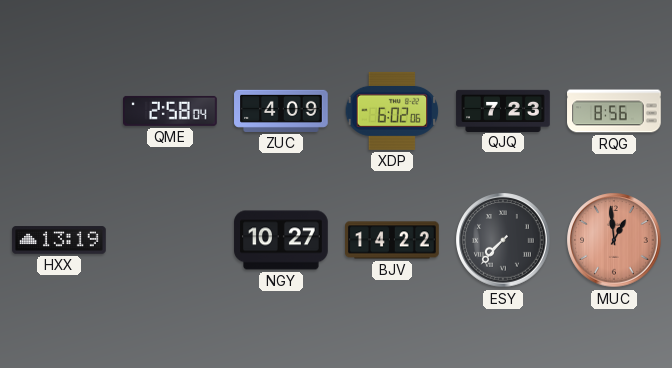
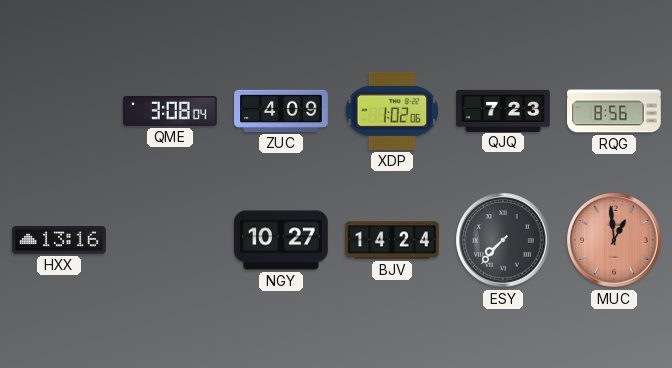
QME: 2:58 -> 3:08 (171, 111)
XDP: 6:02 -> 1:02 (392, 111)
HXX: 13:19 -> 13:16 (59, 240)
BJV: 14:22 -> 14:24 (392, 240)
